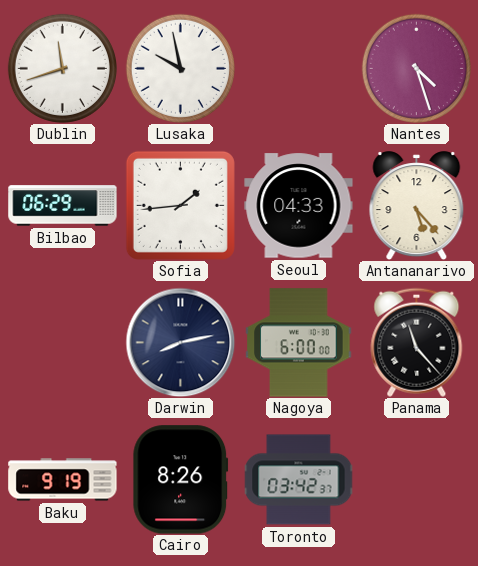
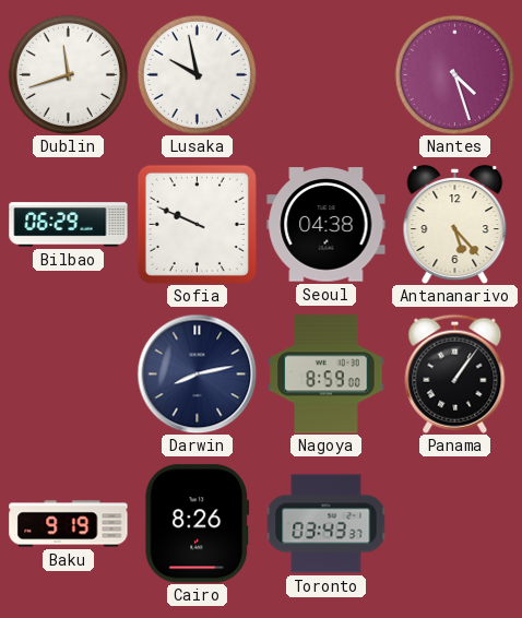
Sofia: 1:44 -> 9:49 (197, 224)
Seoul: 04:33 -> 04:38 (327, 225)
Nagoya: 6:00 -> 8:59 (327, 375)
Panama: 11:23 -> 1:06 (455, 373)
Toronto: 03:42 -> 03:43 (327, 524)
